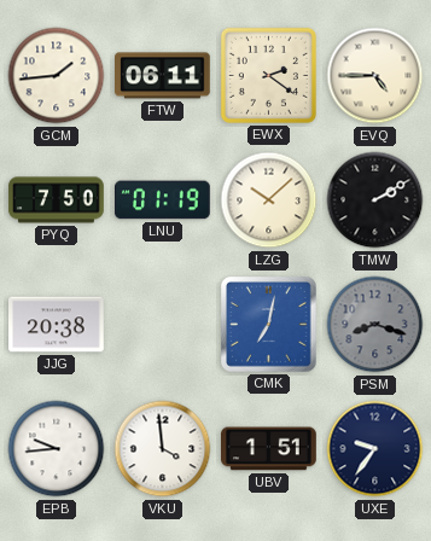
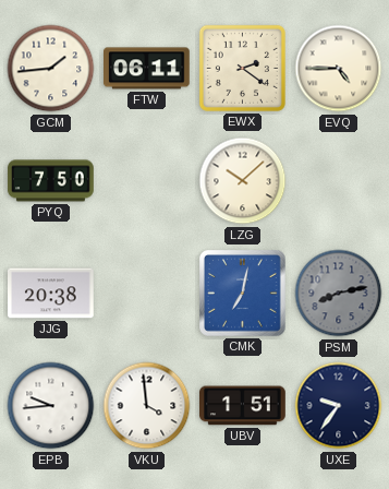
LNU: 01:19 -> none (163, 200)
TMW: 2:10 -> none (375, 200)
PSM: 8:18 -> 8:13 (339, 294)
